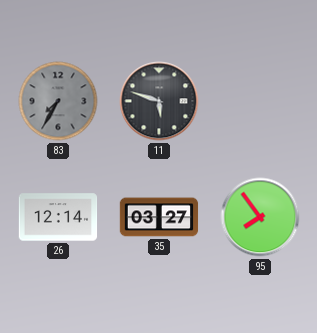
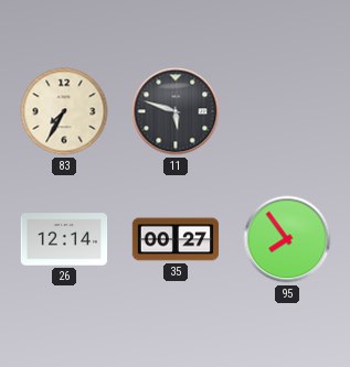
83 dial: grey -> cream (64, 111)
35: 03:27 -> 00:27 (176, 239)
